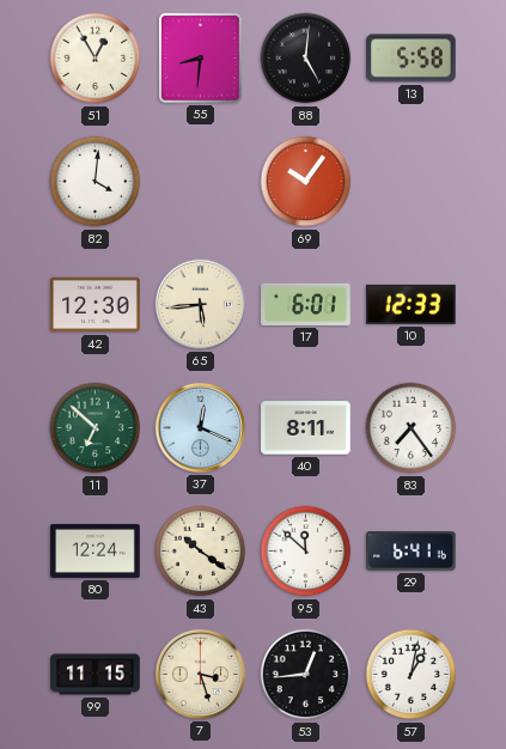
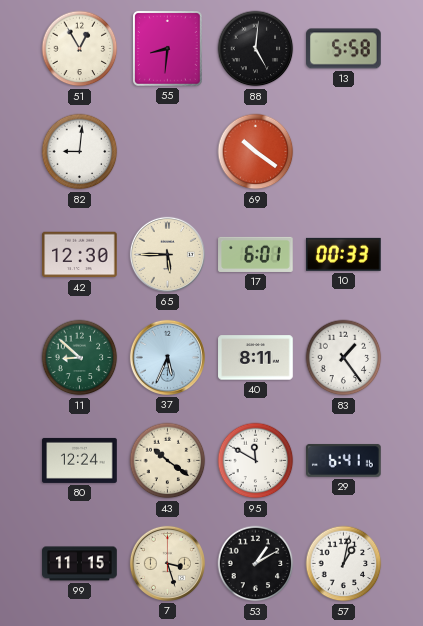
82: 4:01 -> 9:01 (80, 152)
69: 10:06 -> 10:21 (256, 152)
65: 5:44 -> 5:45 (167, 254)
10: 12:33 -> 00:33 (344, 254)
11: 6:52 -> 8:52 (80, 358)
37: 12:19 -> 5:34 (167, 357)
83: 7:24 -> 1:24 (344, 358)
95: 11:52 -> 11:50 (256, 461)
53: 12:44 -> 1:10 (256, 564)
